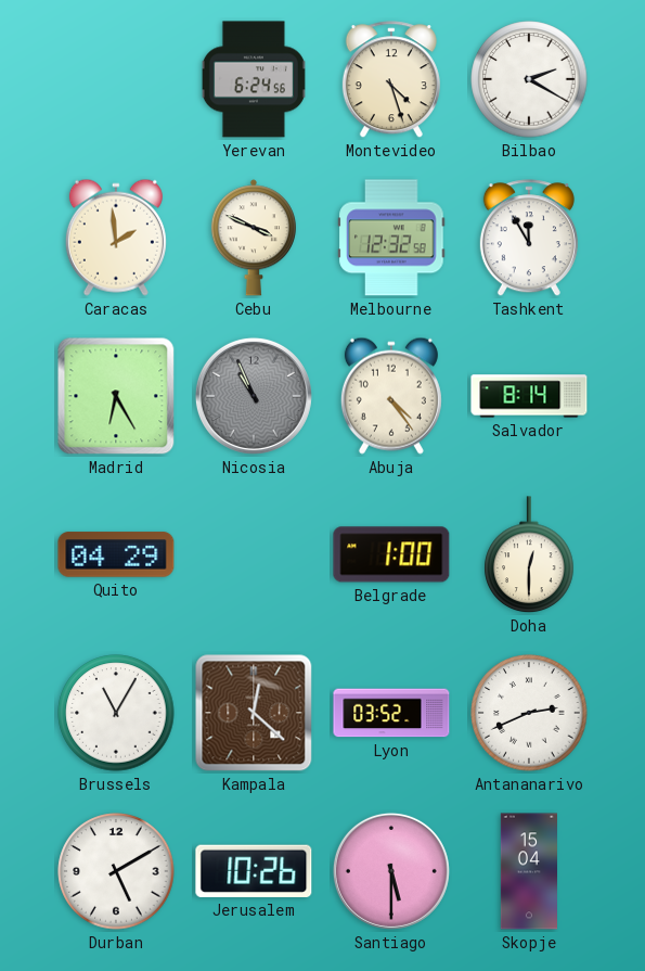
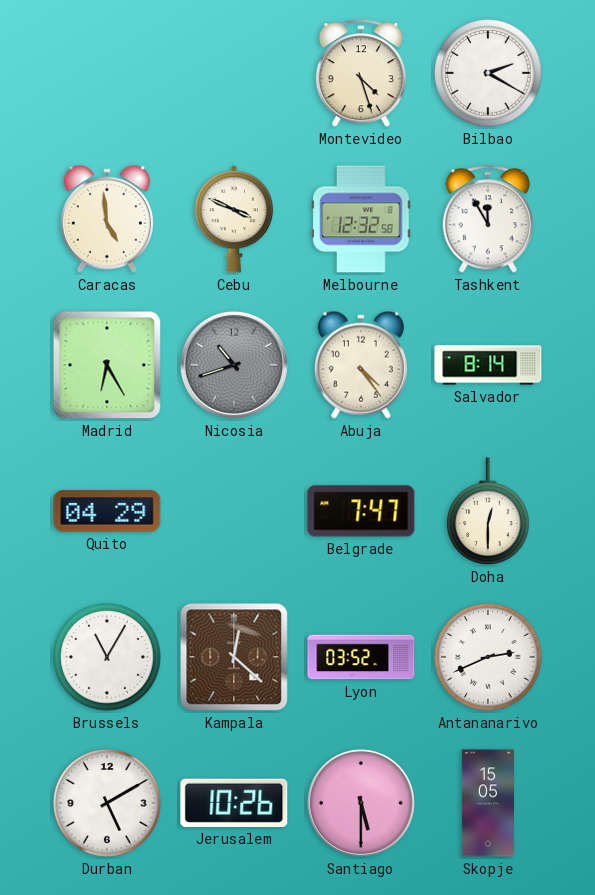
Yerevan: 6:24 -> none (254, 79)
Caracas: 1:59 -> 4:59 (107, 219)
Nicosia: 10:56 -> 10:42 (234, 365)
Belgrade: 1:00 -> 7:47 (361, 511)
Skopje: 15:04 -> 15:05 (487, 803)
